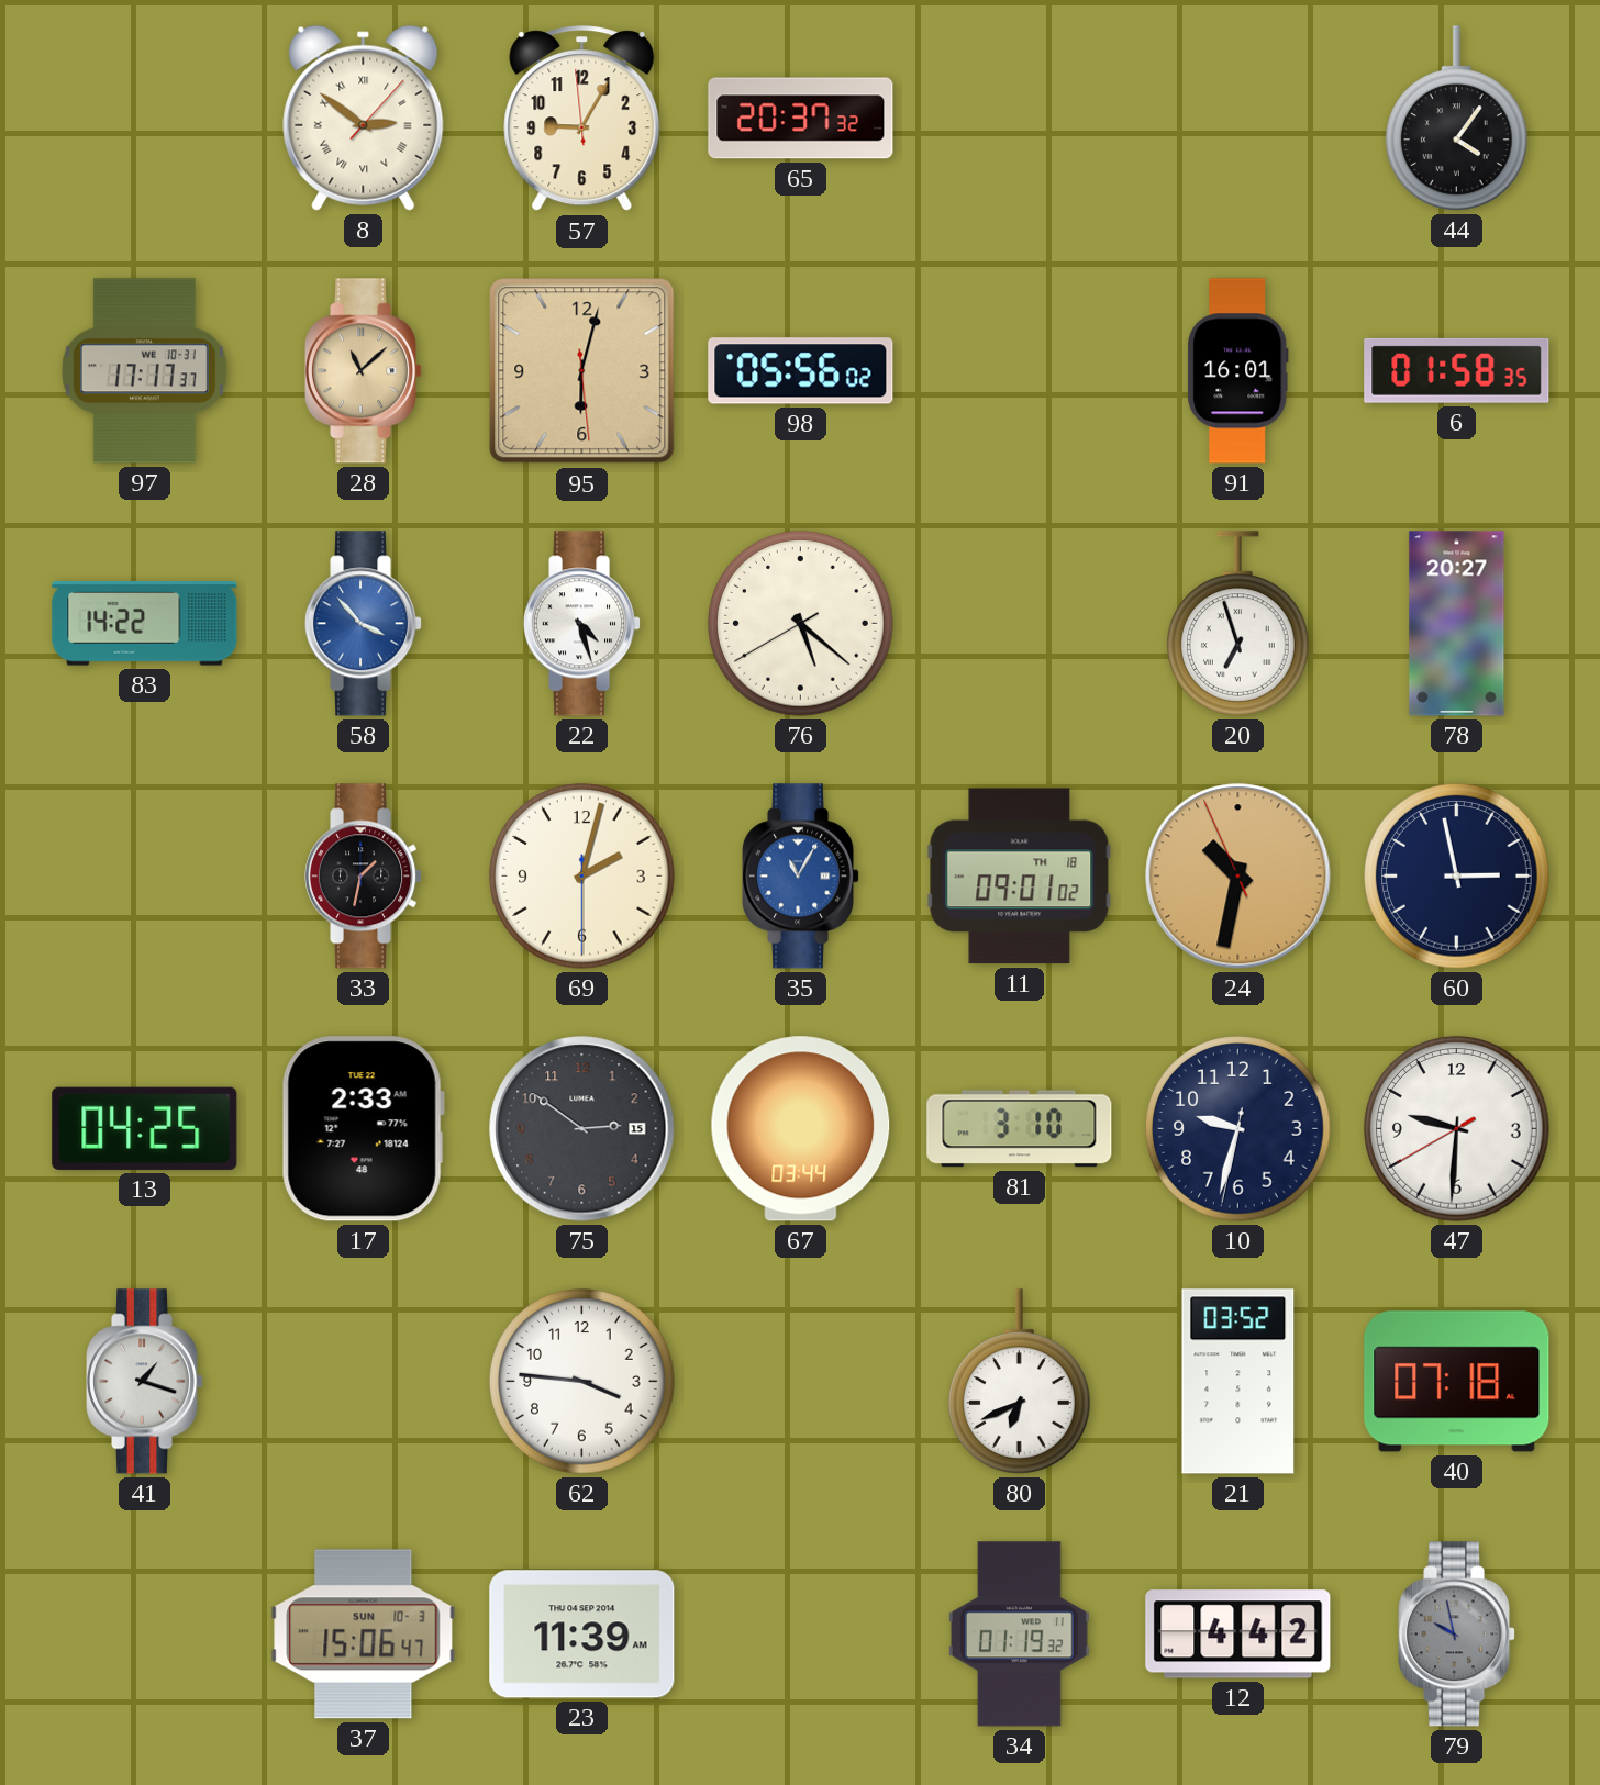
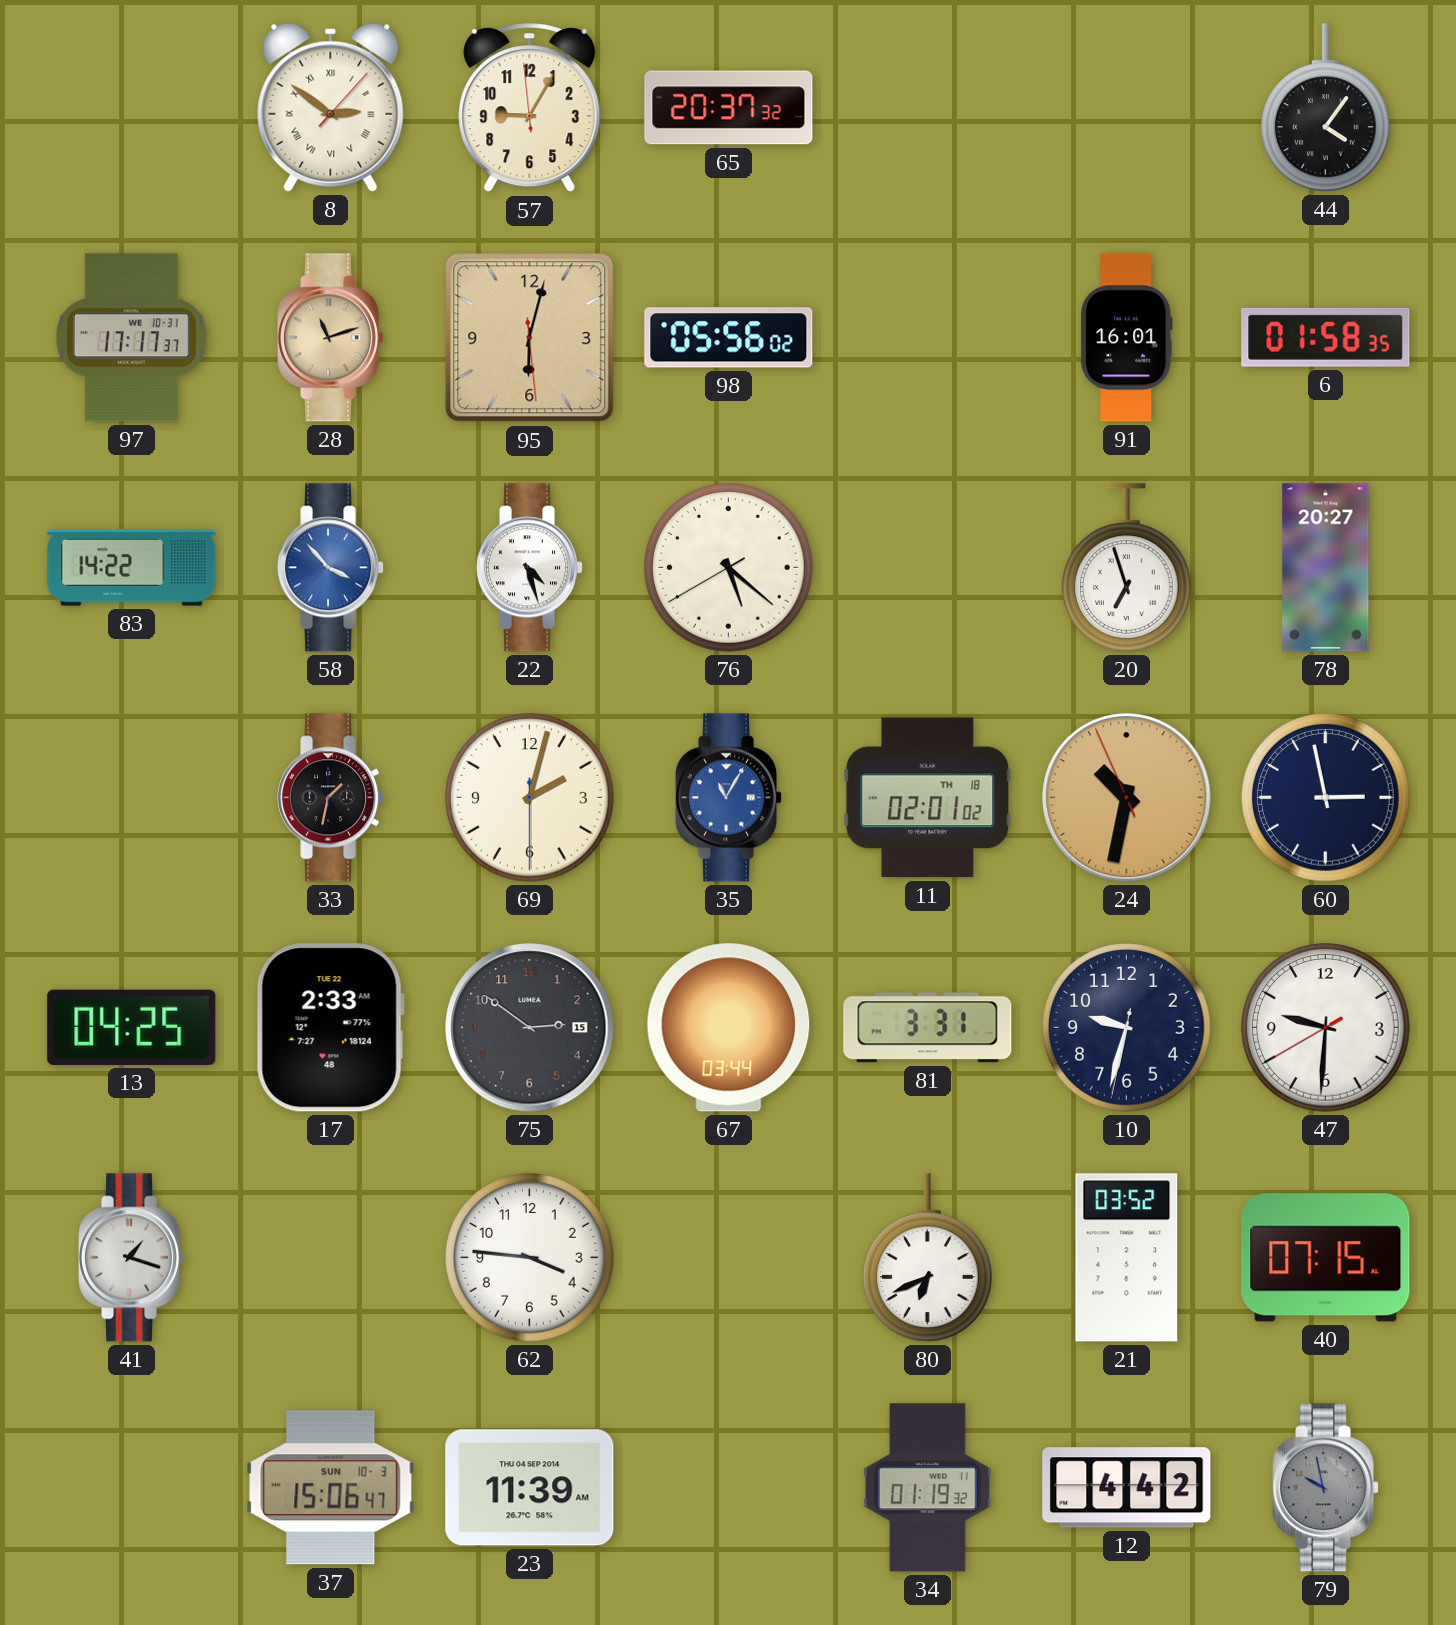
28: 11:08 -> 11:12 (332, 338)
11: 09:01 -> 02:01 (928, 798)
81: 3:10 -> 3:31 (928, 1028)
40: 07:18 -> 07:15 (1326, 1258)
